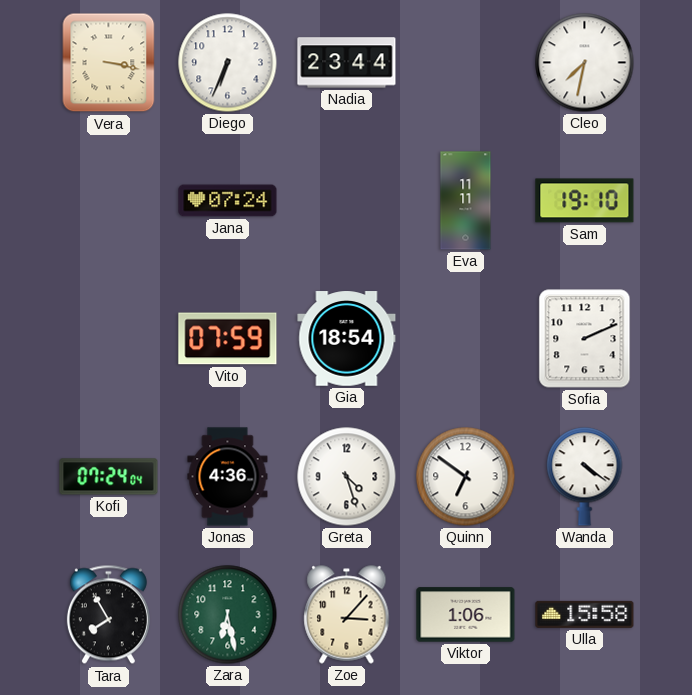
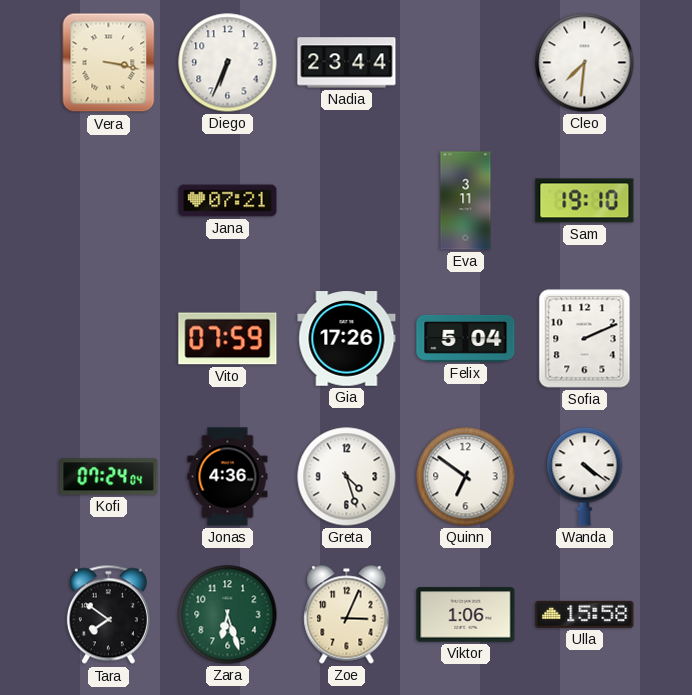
Cleo: 7:32 -> 7:31 (585, 63)
Jana: 07:24 -> 07:21 (228, 201)
Eva: 11:11 -> 3:11 (466, 201)
Gia: 18:54 -> 17:26 (347, 339)
Felix: none -> 5:04 (466, 338)
Tara: 7:55 -> 7:51 (108, 615)
Zara: 6:28 -> 6:27 (228, 615)
Zoe: 3:07 -> 3:04 (347, 615)
